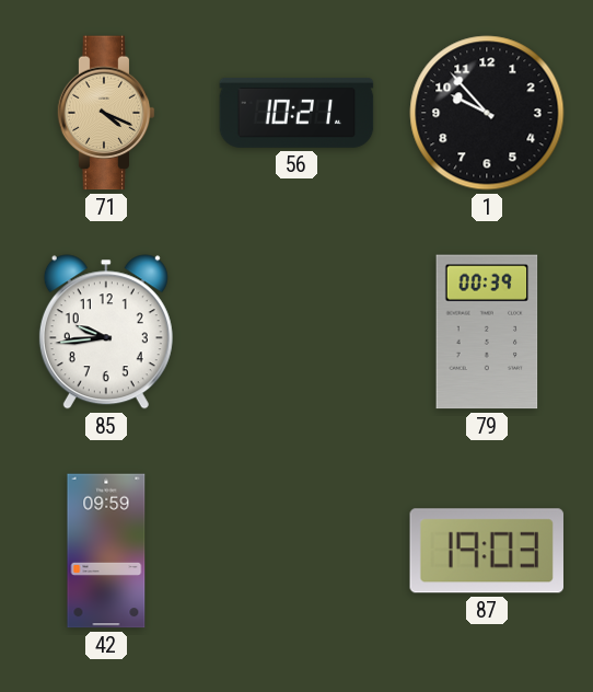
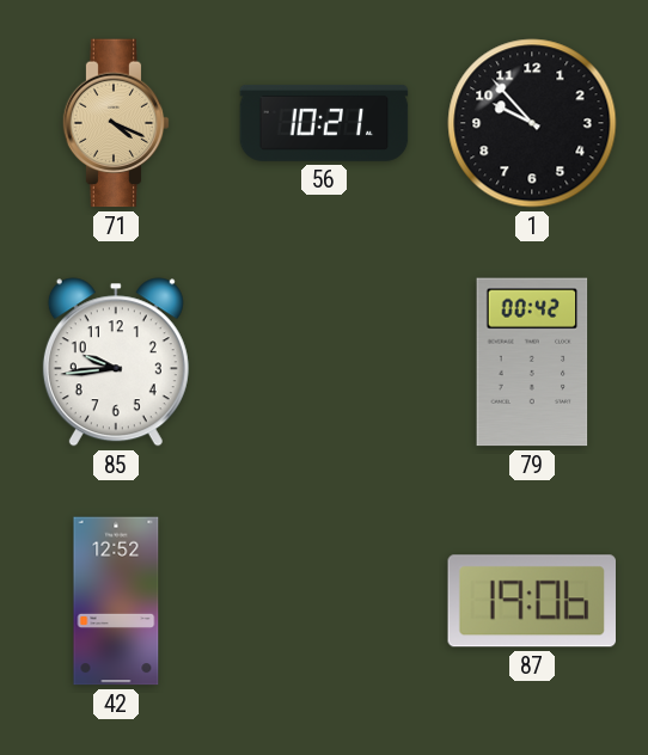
79: 00:39 -> 00:42 (532, 362)
42: 09:59 -> 12:52 (116, 601)
87: 19:03 -> 19:06 (531, 601)
